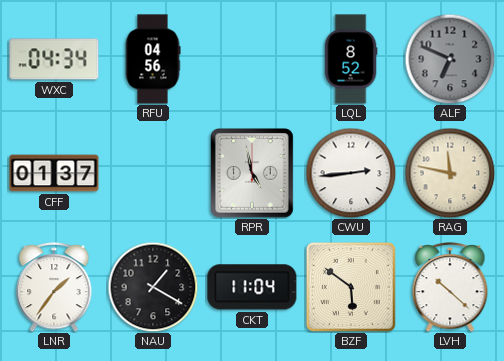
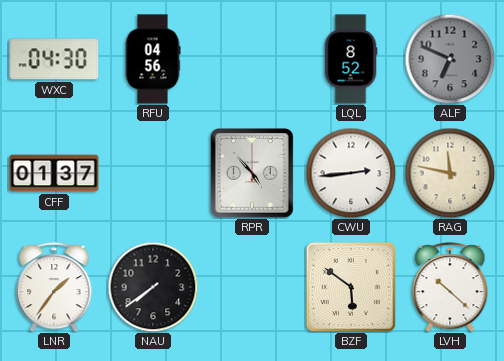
WXC: 04:34 -> 04:30 (54, 59)
RPR: 4:58 -> 4:53 (253, 174)
NAU: 1:20 -> 7:39 (153, 287)
CKT: 11:04 -> none (252, 287)
